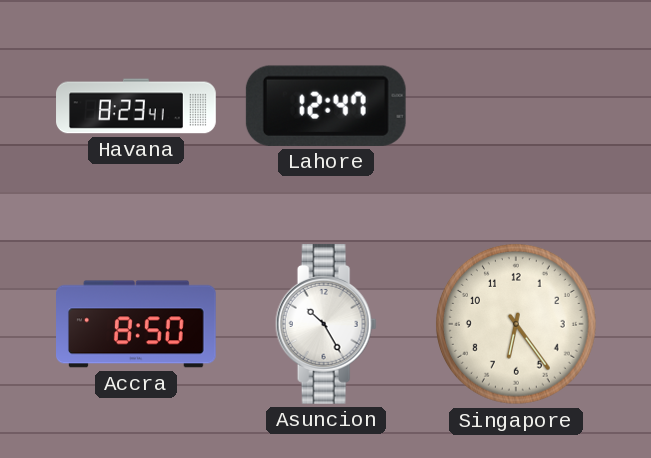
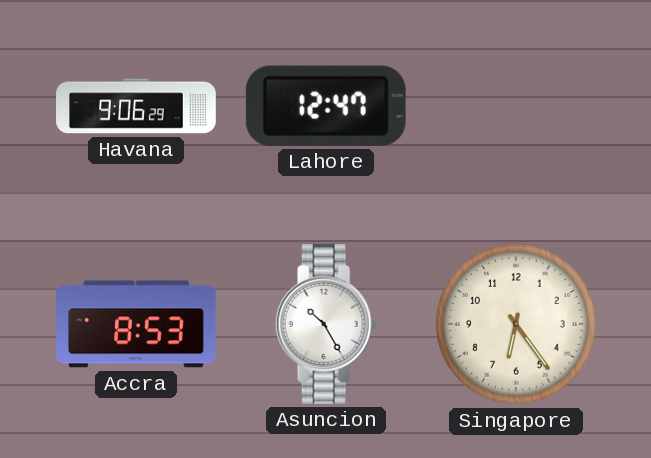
Havana: 8:23 -> 9:06 (136, 106)
Accra: 8:50 -> 8:53 (137, 324)
